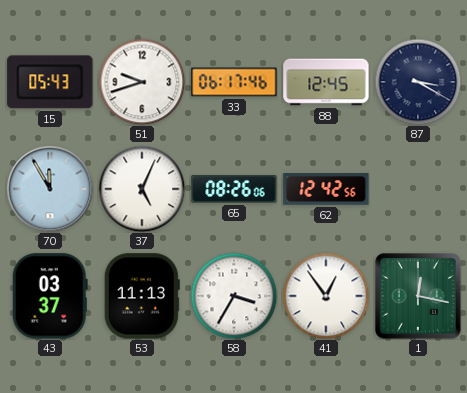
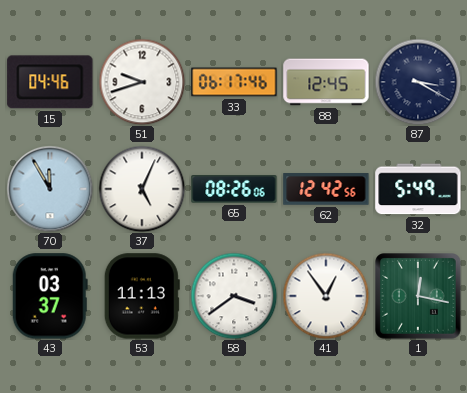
15: 05:43 -> 04:46 (50, 82)
32: none -> 5:49 (418, 189)
58: 3:35 -> 3:39 (234, 296)
